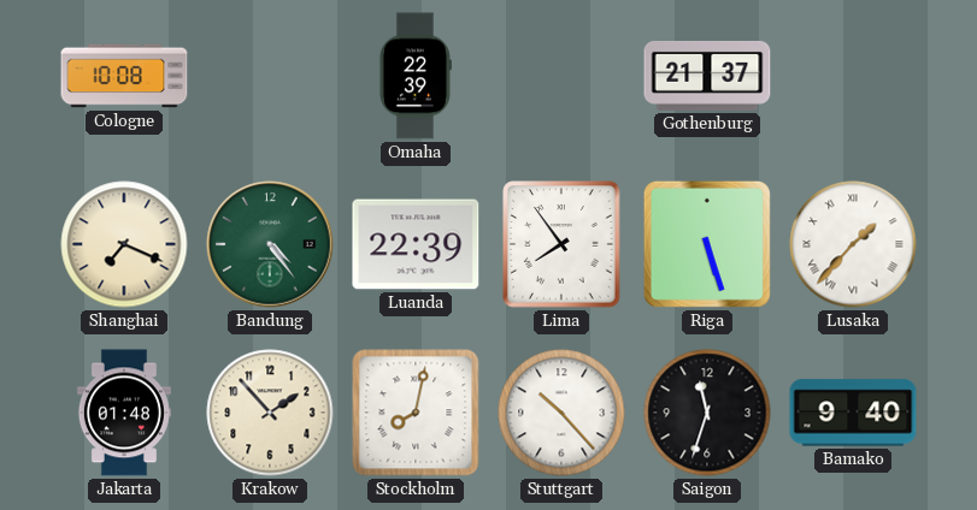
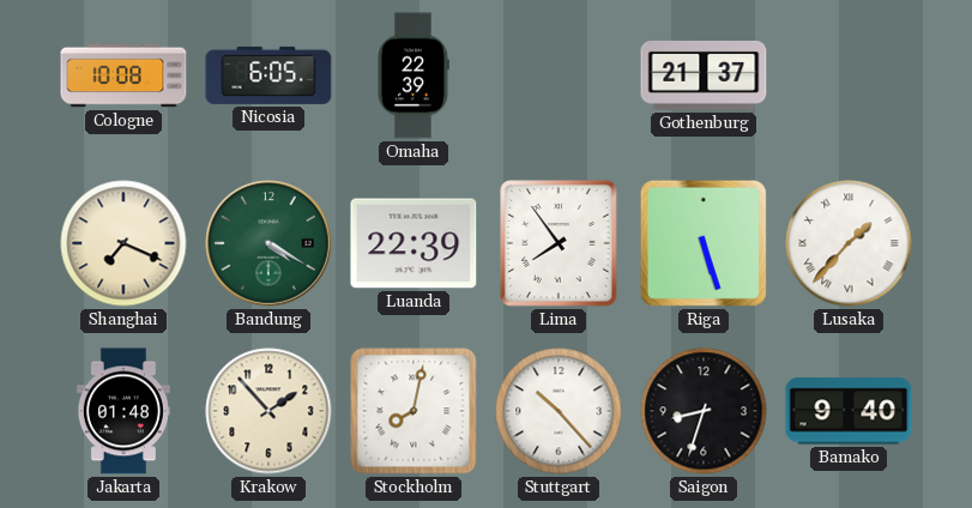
Nicosia: none -> 6:05 (268, 75)
Bandung: 4:24 -> 4:20 (268, 243)
Saigon: 11:33 -> 8:33 (704, 411)
